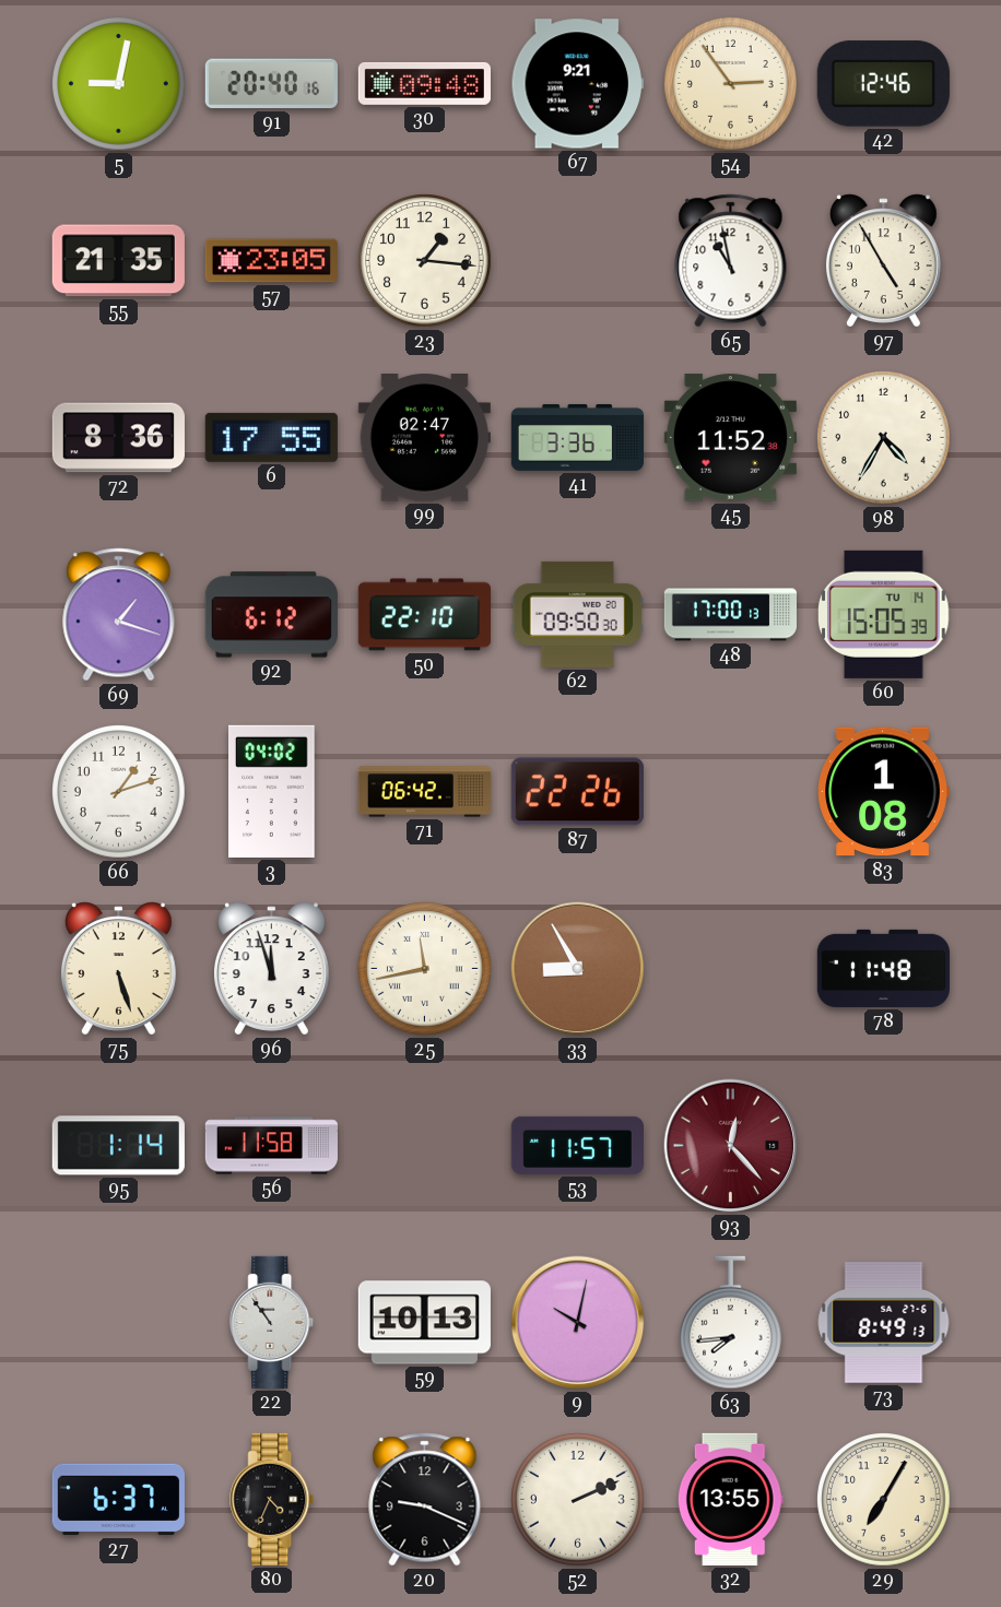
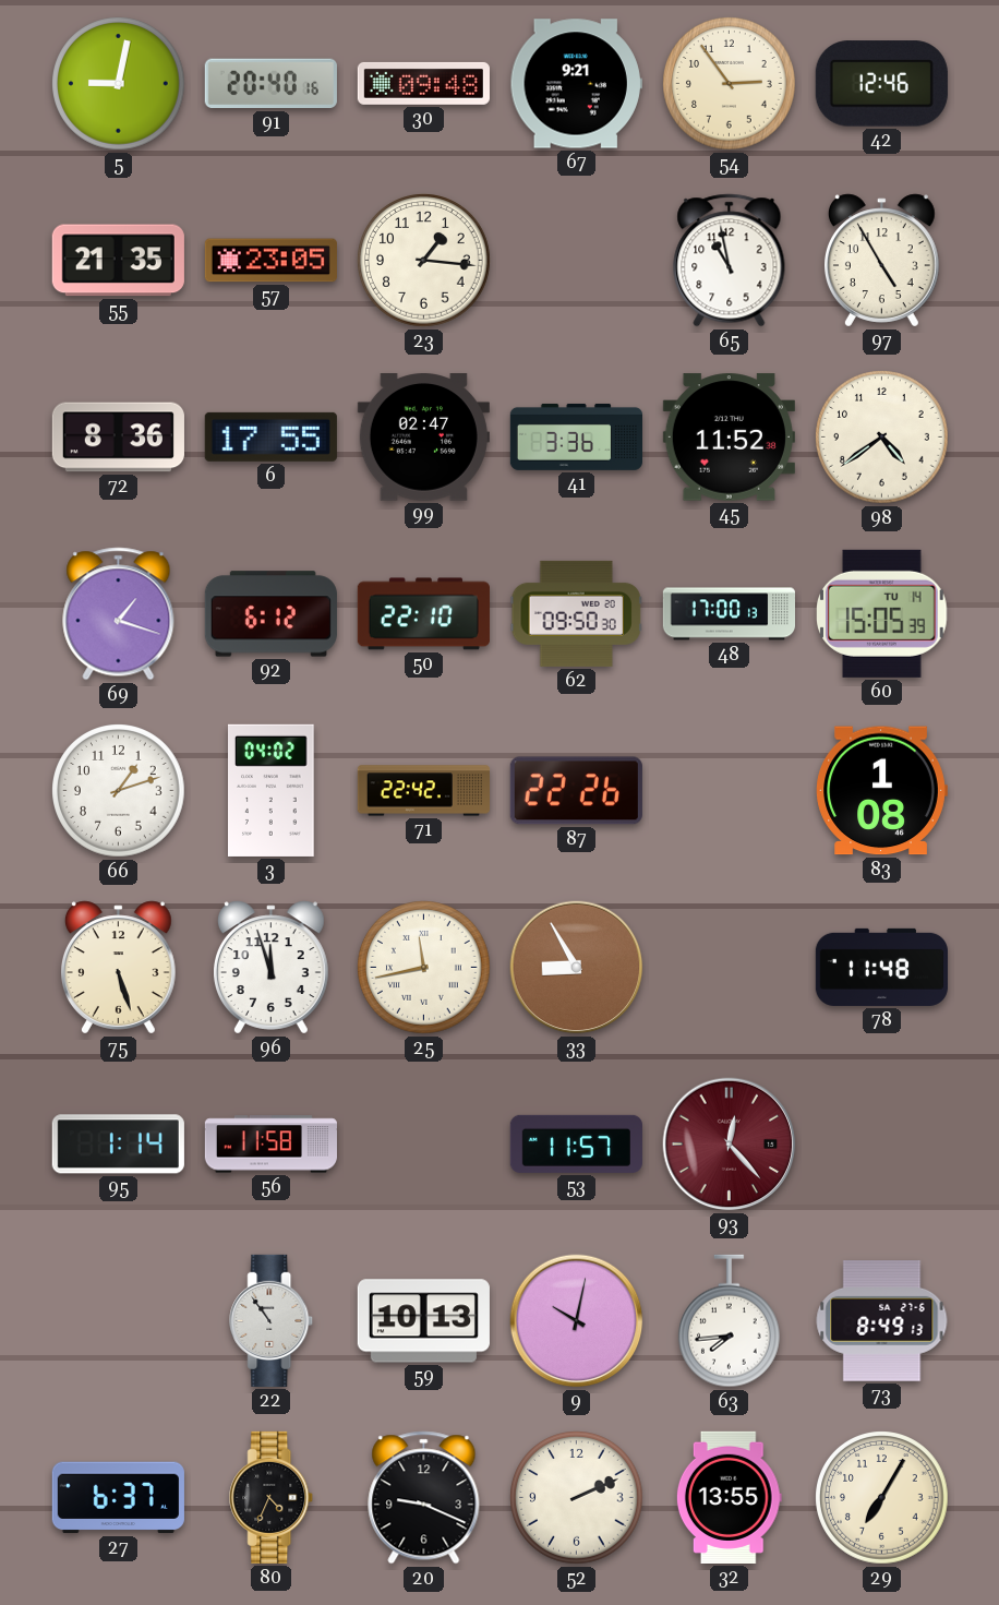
98: 4:35 -> 4:39 (882, 438)
71: 06:42 -> 22:42 (423, 791)
